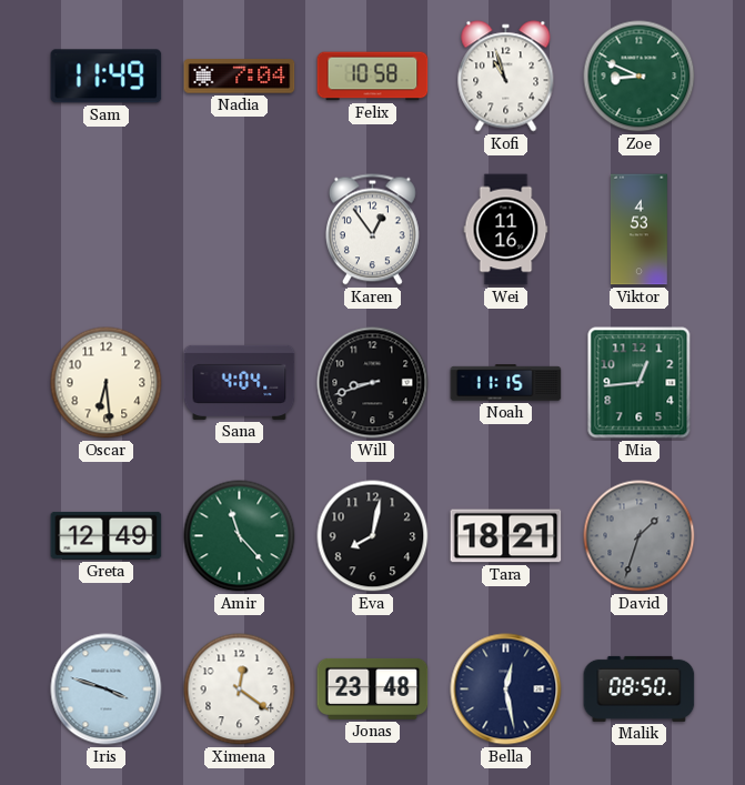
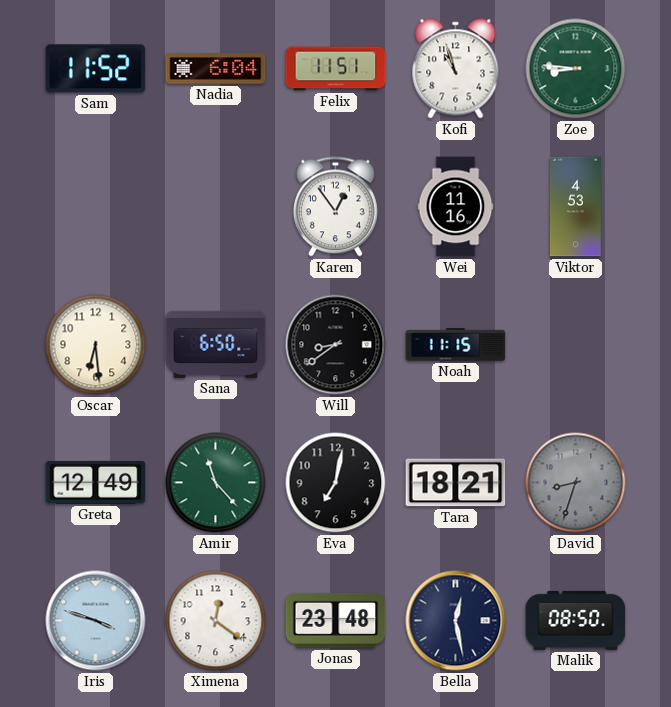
Sam: 11:49 -> 11:52 (96, 69)
Nadia: 7:04 -> 6:04 (216, 69)
Felix: 10:58 -> 11:51 (336, 69)
Zoe: 8:49 -> 8:46 (576, 69)
Sana: 4:04 -> 6:50 (216, 344)
Will: 8:42 -> 8:39 (336, 345)
Mia: 12:44 -> none (640, 383)
Eva: 8:02 -> 7:02 (336, 483)
David: 1:33 -> 8:33 (576, 483)
